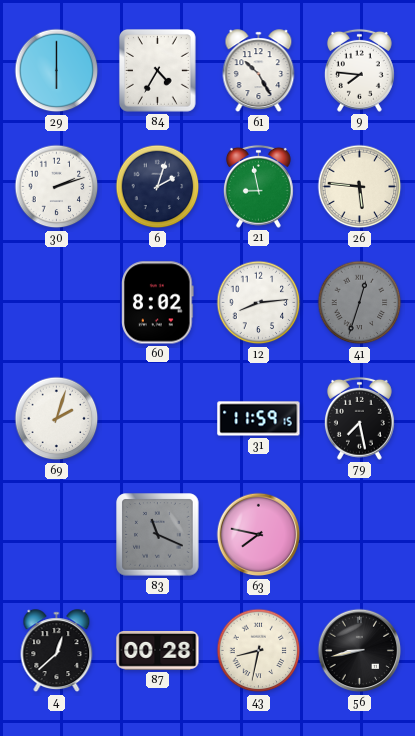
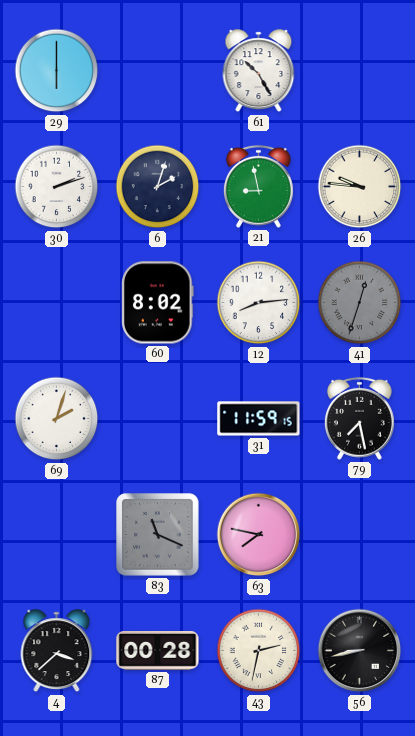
84: 4:35 -> none (157, 71)
9: 7:46 -> none (359, 70)
26: 5:46 -> 9:46 (360, 187)
4: 12:38 -> 3:38 (57, 651)
43: 8:32 -> 2:32 (259, 651)
